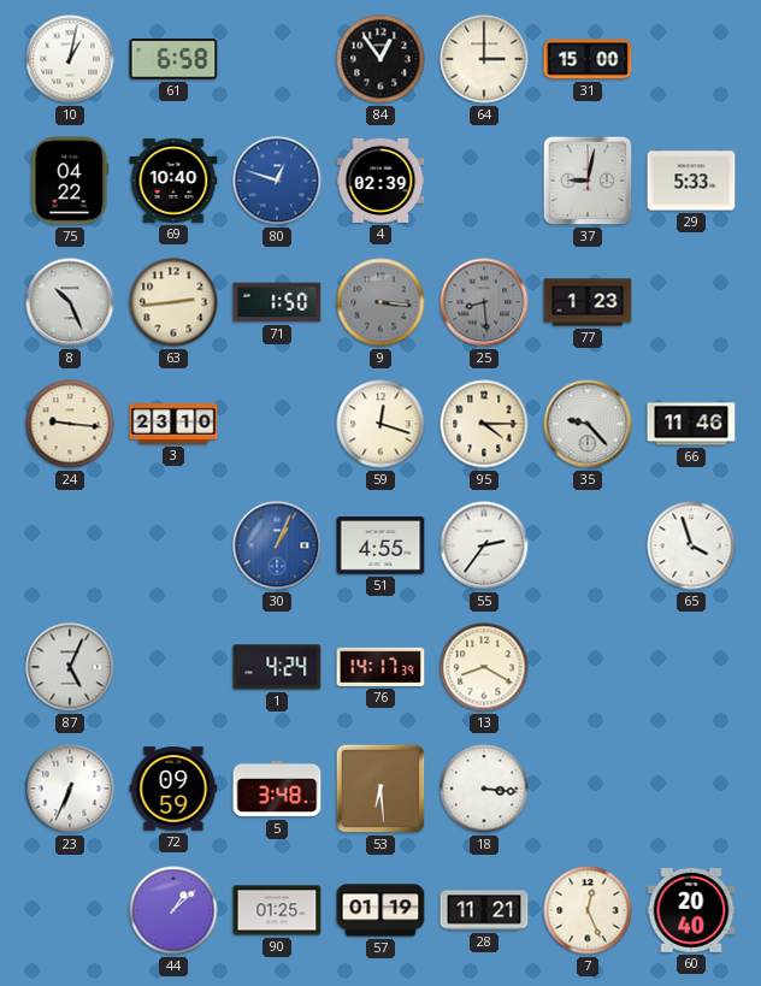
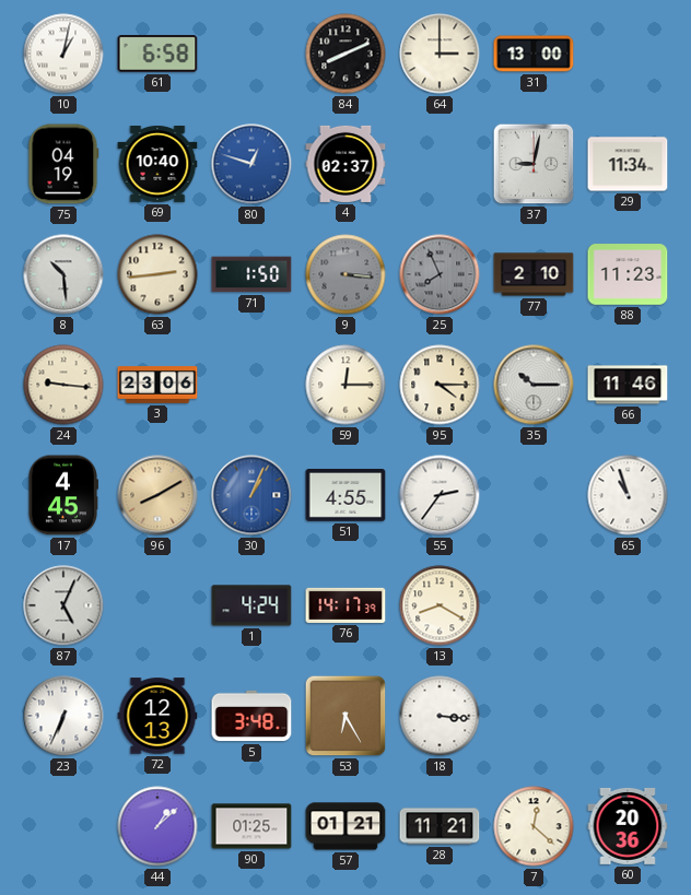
84: 12:54 -> 8:11 (345, 54)
31: 15:00 -> 13:00 (534, 54)
75: 04:22 -> 04:19 (63, 164)
4: 02:39 -> 02:37 (345, 164)
29: 5:33 -> 11:34 (628, 164)
8: 10:26 -> 10:29 (63, 274)
25: 8:29 -> 7:56 (440, 274)
77: 1:23 -> 2:10 (534, 274)
88: none -> 11:23 (628, 274)
3: 23:10 -> 23:06 (157, 386)
59: 12:18 -> 12:15 (345, 385)
35: 9:23 -> 10:15 (534, 385)
17: none -> 4:45 (62, 495)
96: none -> 8:10 (157, 495)
65: 3:57 -> 10:57 (628, 495)
72: 09:59 -> 12:13 (157, 716)
53: 6:29 -> 6:25 (345, 716)
57: 01:19 -> 01:21 (345, 826)
7: 12:26 -> 12:22 (534, 826)
60: 20:40 -> 20:36 (628, 826)
